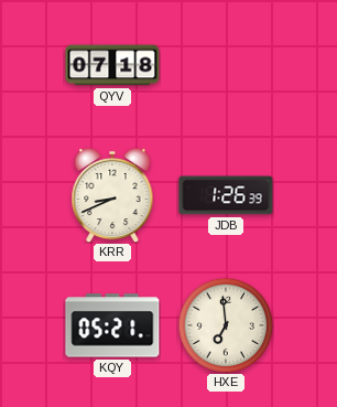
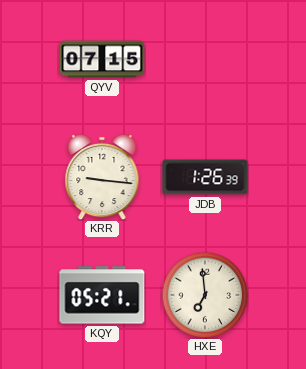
QYV: 07:18 -> 07:15 (102, 59)
KRR: 8:41 -> 9:16 (102, 177)
